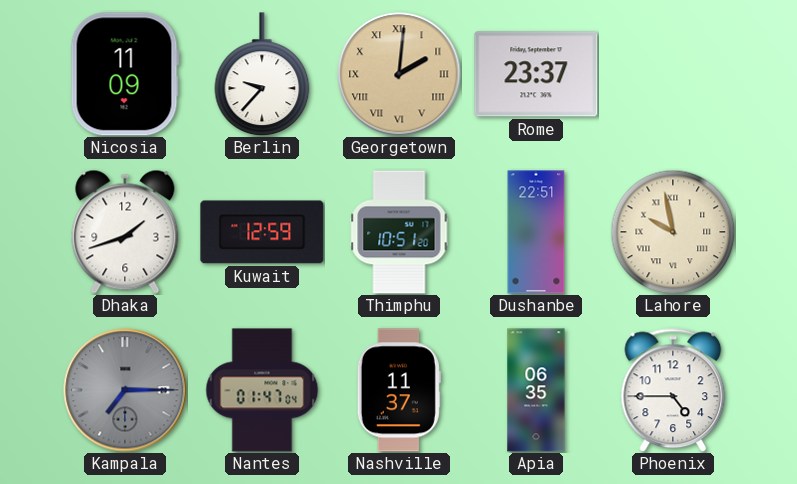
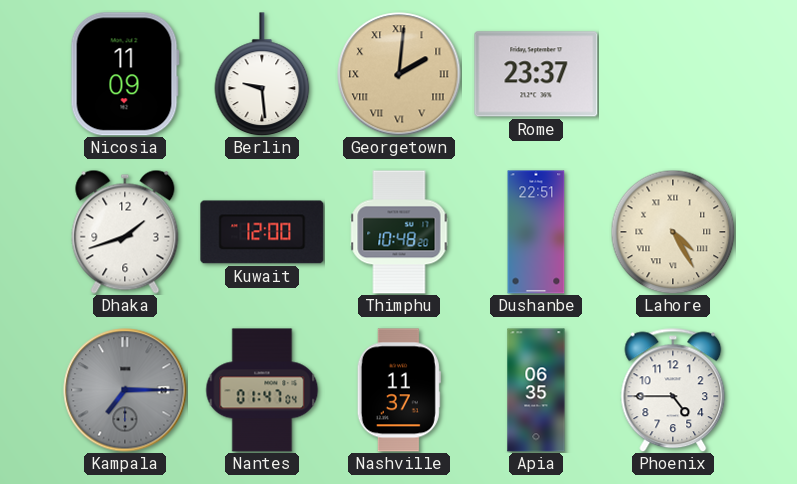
Berlin: 9:37 -> 9:29 (262, 74)
Kuwait: 12:59 -> 12:00 (262, 232)
Thimphu: 10:51 -> 10:48 (399, 232)
Lahore: 9:58 -> 4:25 (673, 232)
